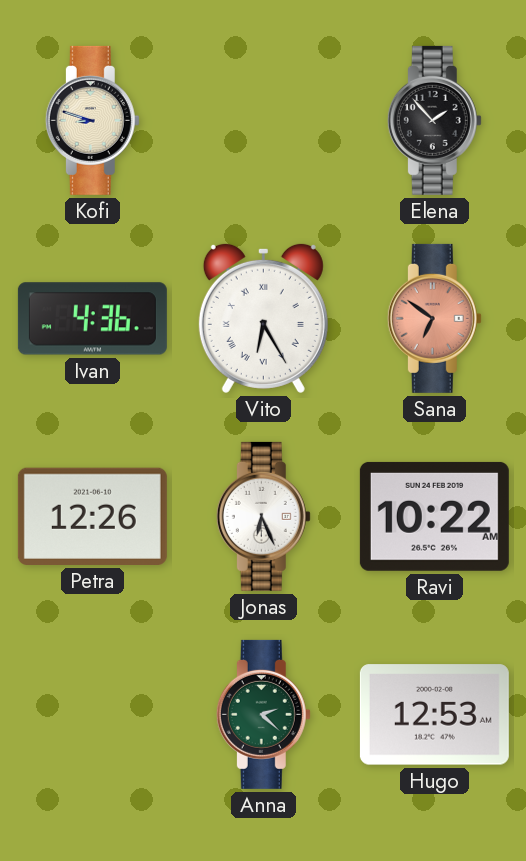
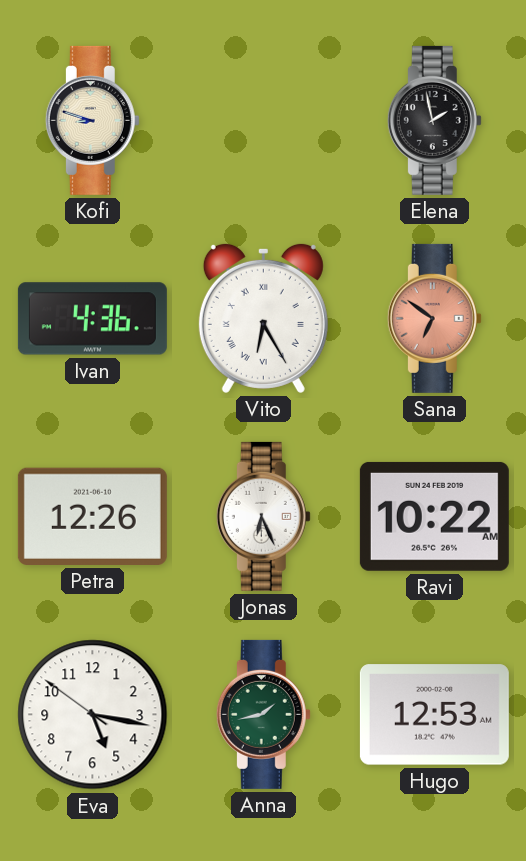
Elena: 1:53 -> 1:58 (434, 120)
Eva: none -> 5:16 (93, 715)
Anna: 2:22 -> 1:43 (263, 714)
